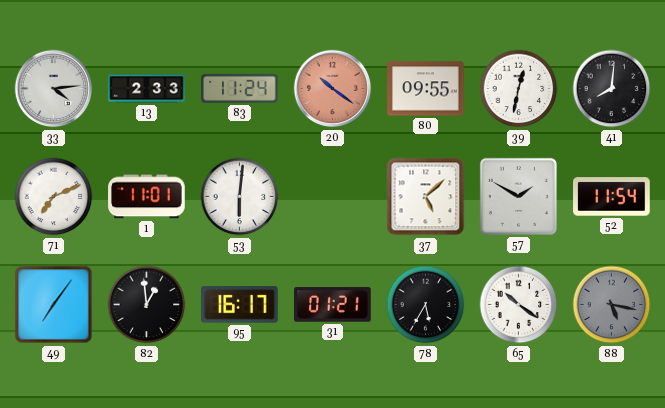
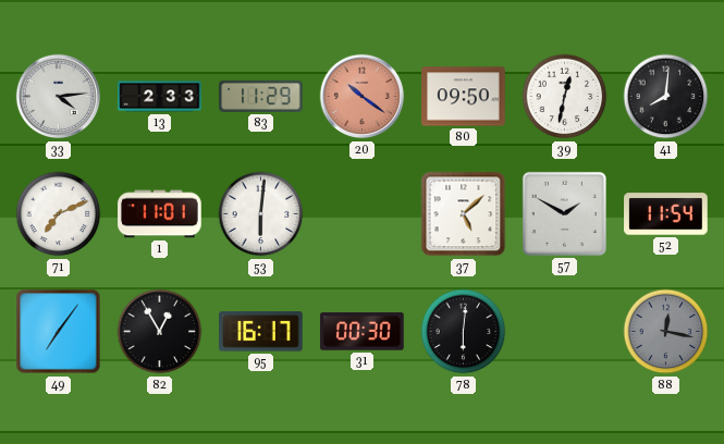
83: 11:24 -> 11:29 (261, 96)
80: 09:55 -> 09:50 (464, 97)
82: 12:59 -> 12:55 (160, 332)
31: 01:21 -> 00:30 (363, 332)
78: 5:35 -> 6:01 (464, 332)
65: 10:21 -> none (519, 305)
88: 5:17 -> 12:17 (666, 332)
